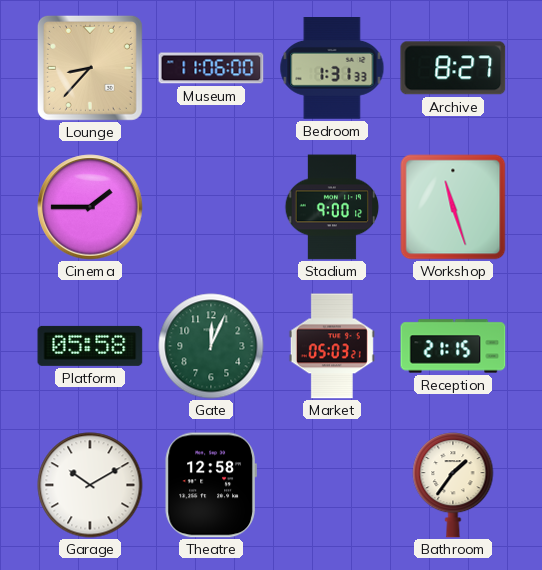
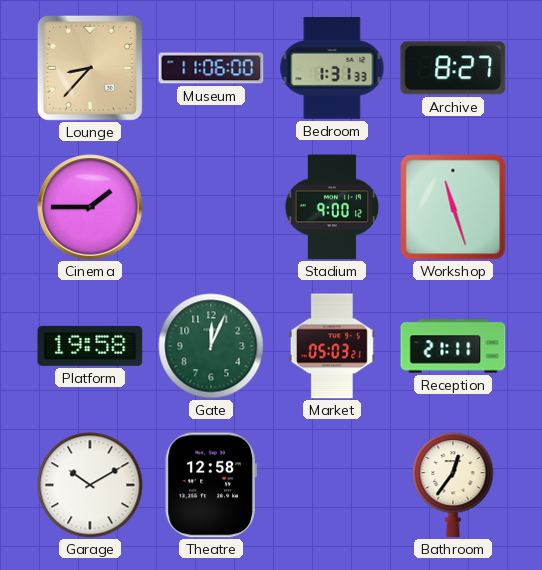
Platform: 05:58 -> 19:58 (90, 346)
Reception: 21:15 -> 21:11 (453, 346)
Bathroom: 1:36 -> 12:36 (453, 485)
